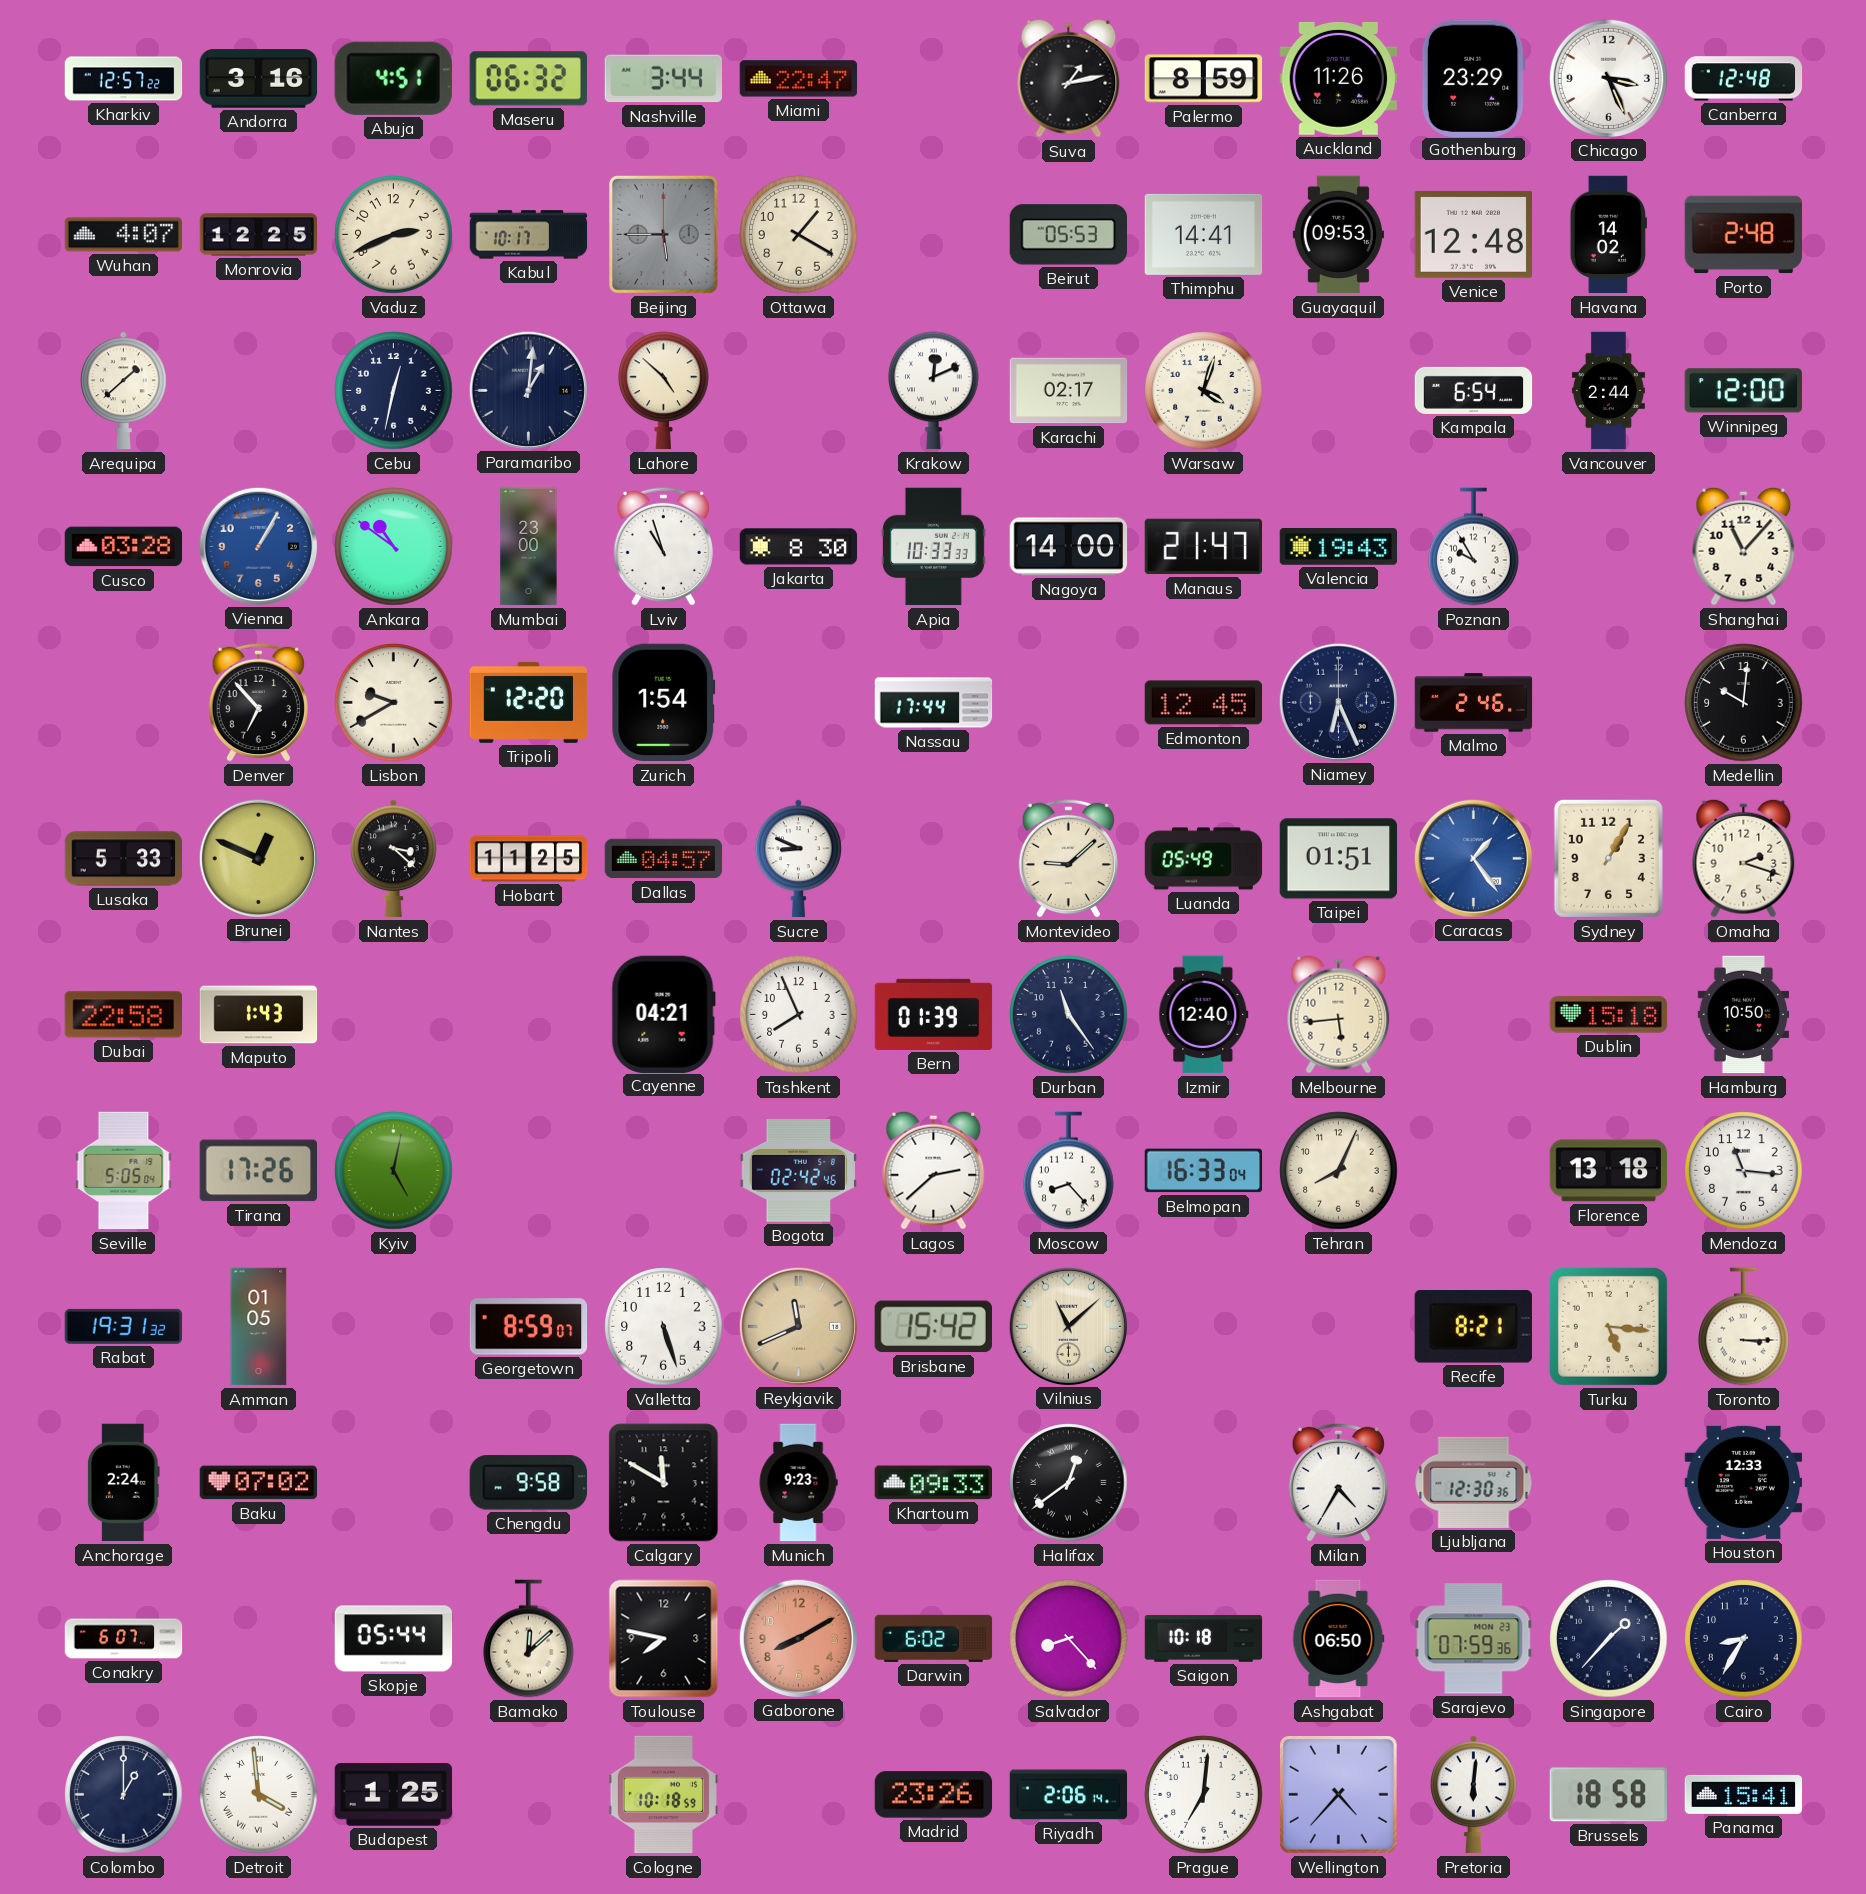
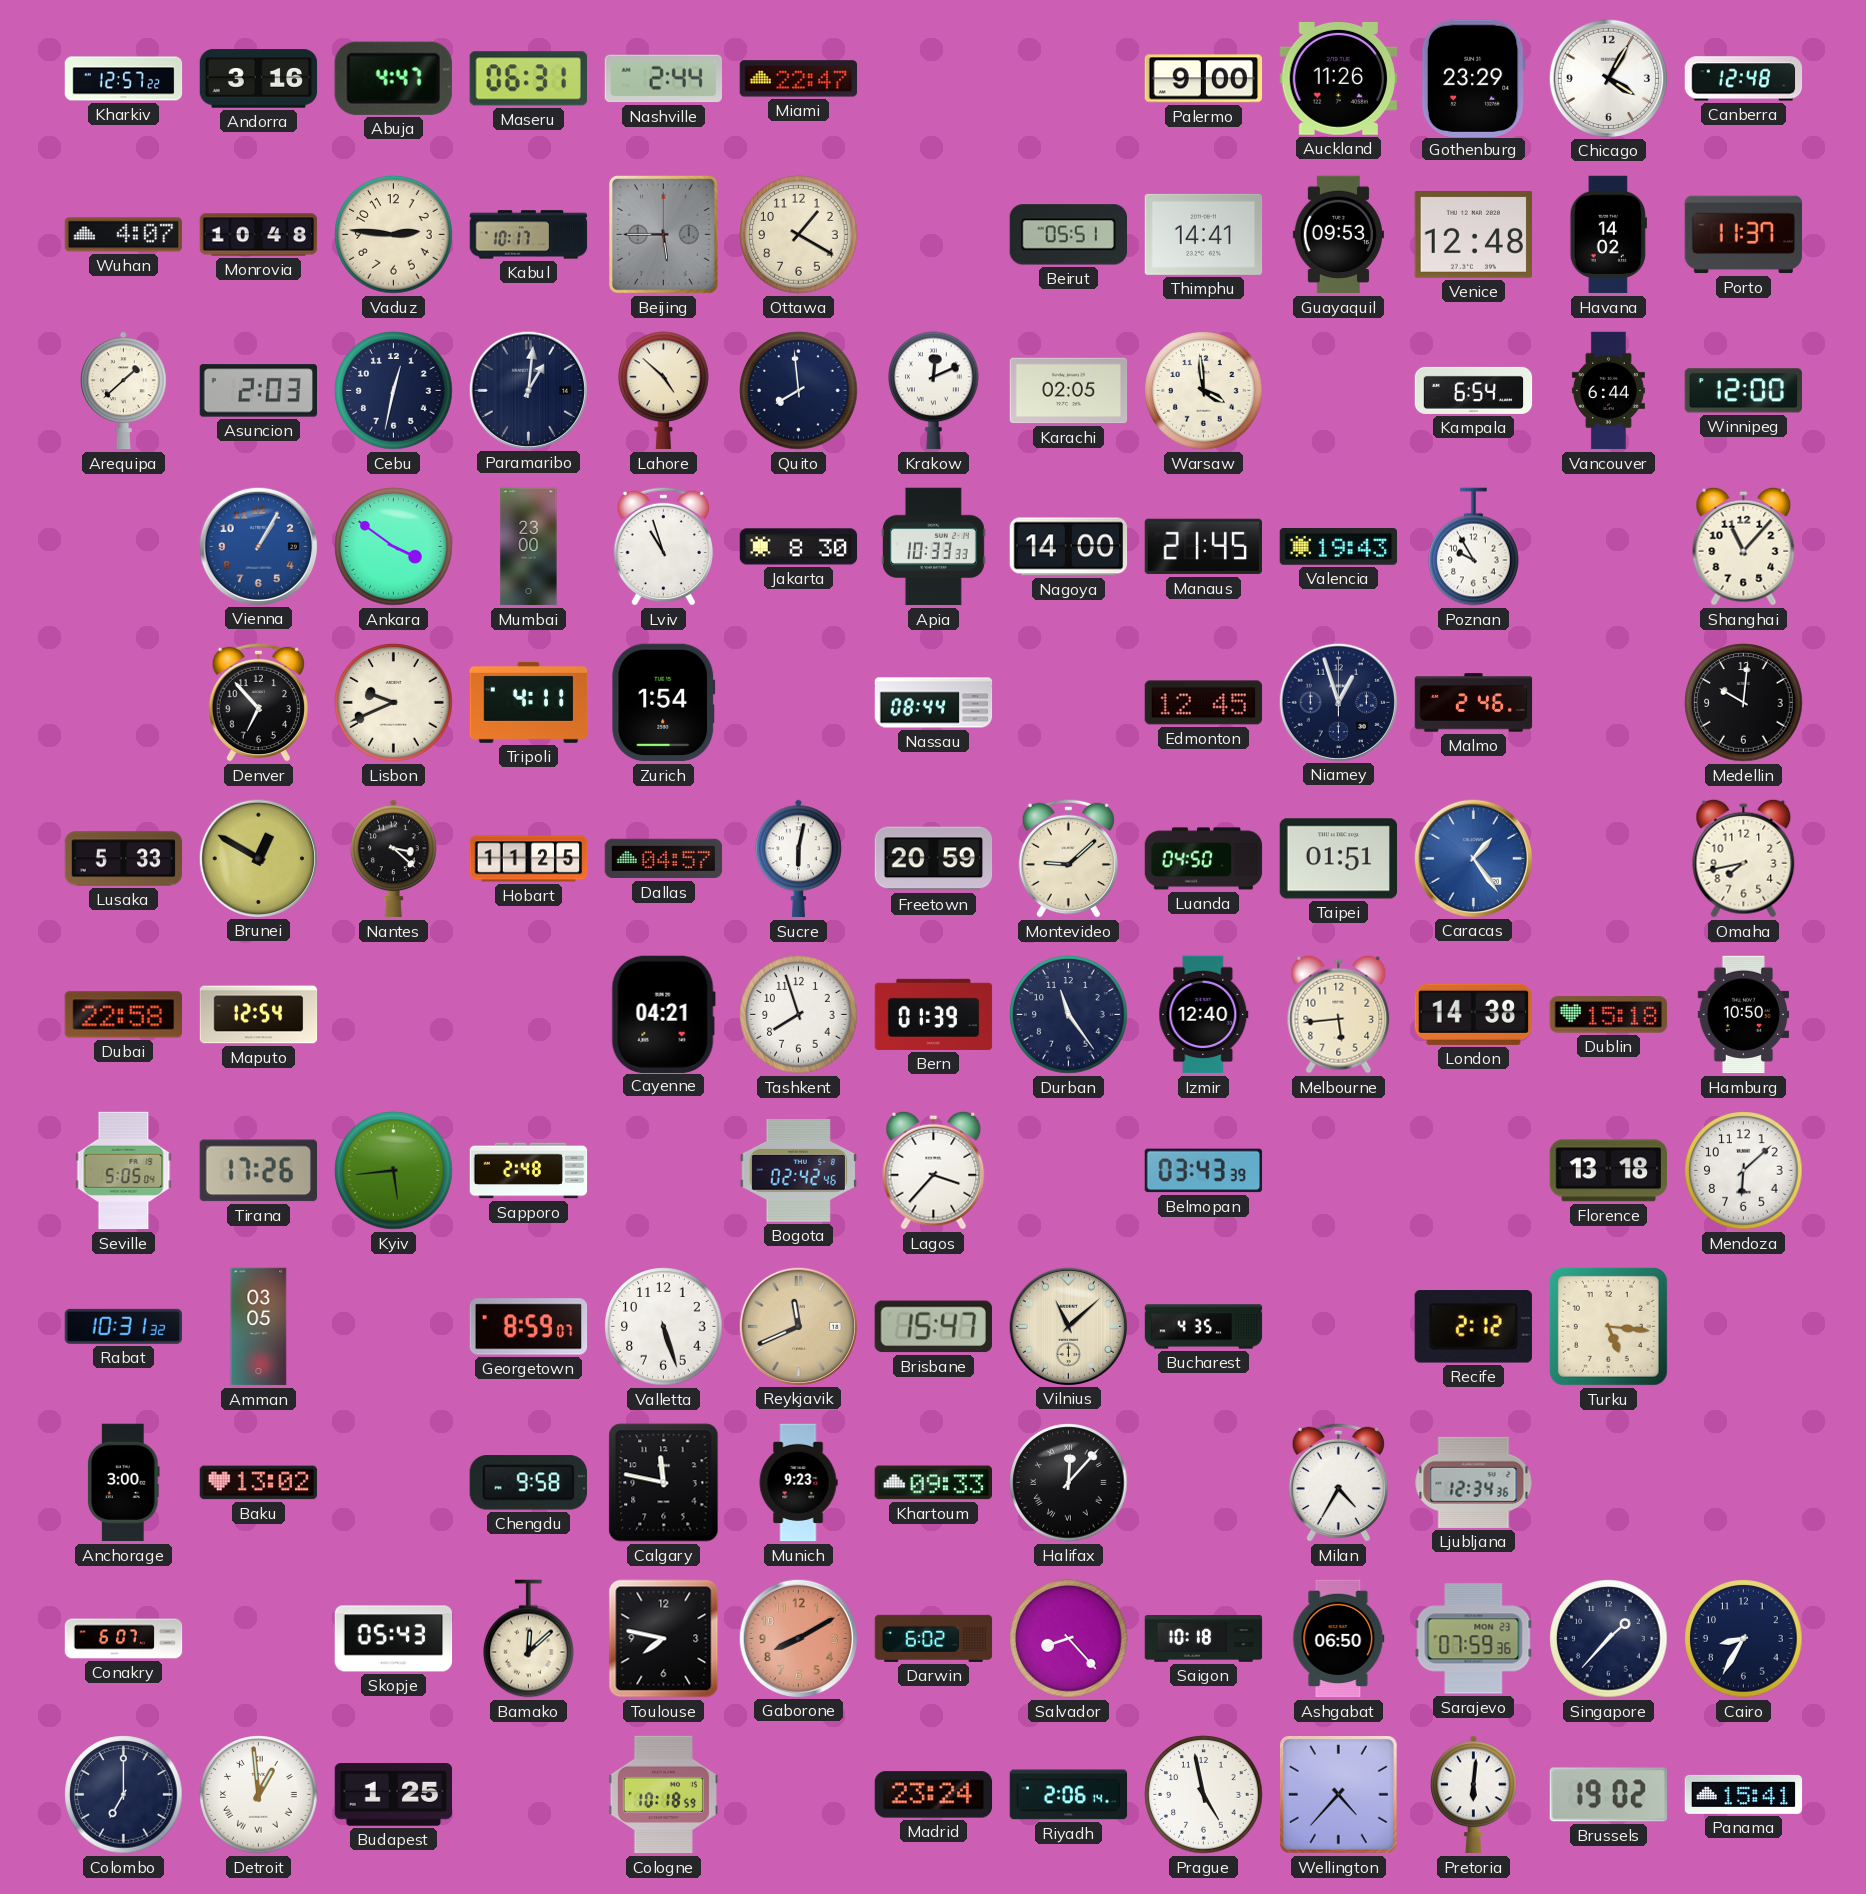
Abuja: 4:51 -> 4:47 (393, 78)
Maseru: 06:32 -> 06:31 (528, 79)
Nashville: 3:44 -> 2:44 (663, 79)
Suva: 1:13 -> none (1069, 78)
Palermo: 8:59 -> 9:00 (1204, 79)
Chicago: 3:26 -> 4:05 (1608, 78)
Monrovia: 12:25 -> 10:48 (259, 235)
Vaduz: 2:41 -> 2:46 (394, 235)
Beirut: 05:53 -> 05:51 (1068, 235)
Porto: 2:48 -> 11:37 (1744, 235)
Asuncion: none -> 2:03 (259, 391)
Quito: none -> 7:59 (799, 391)
Karachi: 02:17 -> 02:05 (1069, 391)
Warsaw: 4:03 -> 3:59 (1204, 391)
Vancouver: 2:44 -> 6:44 (1608, 391)
Cusco: 03:28 -> none (124, 547)
Ankara: 10:51 -> 3:51 (394, 547)
Manaus: 21:47 -> 21:45 (1204, 547)
Lisbon: 9:40 -> 9:41 (394, 703)
Tripoli: 12:20 -> 4:11 (529, 702)
Nassau: 17:44 -> 08:44 (934, 703)
Niamey: 6:26 -> 12:57 (1338, 702)
Brunei: 12:49 -> 12:50 (258, 858)
Sucre: 8:49 -> 6:02 (799, 859)
Freetown: none -> 20:59 (934, 859)
Luanda: 05:49 -> 04:50 (1204, 859)
Sydney: 1:05 -> none (1608, 858)
Omaha: 2:18 -> 7:43 (1744, 858)
Maputo: 1:43 -> 12:54 (259, 1015)
Tashkent: 7:56 -> 7:57 (799, 1015)
London: none -> 14:38 (1473, 1014)
Kyiv: 5:02 -> 5:44 (394, 1171)
Sapporo: none -> 2:48 (529, 1171)
Lagos: 2:38 -> 3:37 (934, 1170)
Moscow: 8:23 -> none (1069, 1171)
Belmopan: 16:33 -> 03:43 (1204, 1171)
Tehran: 8:04 -> none (1339, 1171)
Mendoza: 11:16 -> 6:08 (1744, 1171)
Rabat: 19:31 -> 10:31 (123, 1326)
Amman: 01:05 -> 03:05 (259, 1327)
Brisbane: 15:42 -> 15:47 (933, 1327)
Bucharest: none -> 4:35 (1204, 1327)
Recife: 8:21 -> 2:12 (1473, 1327)
Toronto: 3:15 -> none (1744, 1327)
Anchorage: 2:24 -> 3:00 (124, 1483)
Baku: 07:02 -> 13:02 (259, 1483)
Calgary: 11:50 -> 11:47 (664, 1483)
Halifax: 12:39 -> 12:07 (1069, 1483)
Ljubljana: 12:30 -> 12:34 (1474, 1482)
Houston: 12:33 -> none (1744, 1482)
Skopje: 05:44 -> 05:43 (394, 1639)
Colombo: 1:00 -> 7:00 (124, 1795)
Detroit: 3:59 -> 12:59 (259, 1795)
Madrid: 23:26 -> 23:24 (934, 1795)
Prague: 7:01 -> 4:58 (1204, 1795)
Brussels: 18:58 -> 19:02 (1608, 1795)
